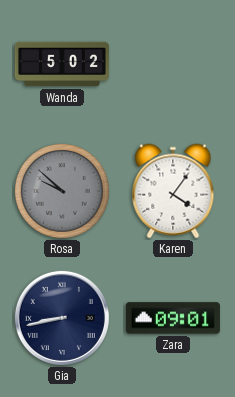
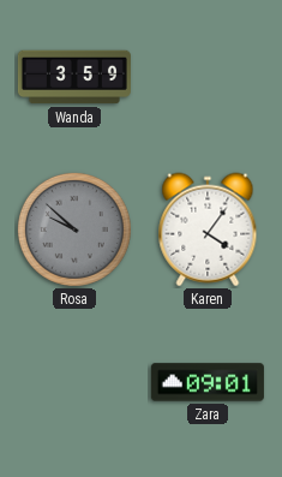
Wanda: 5:02 -> 3:59 (74, 77)
Gia: 8:43 -> none (62, 318)
